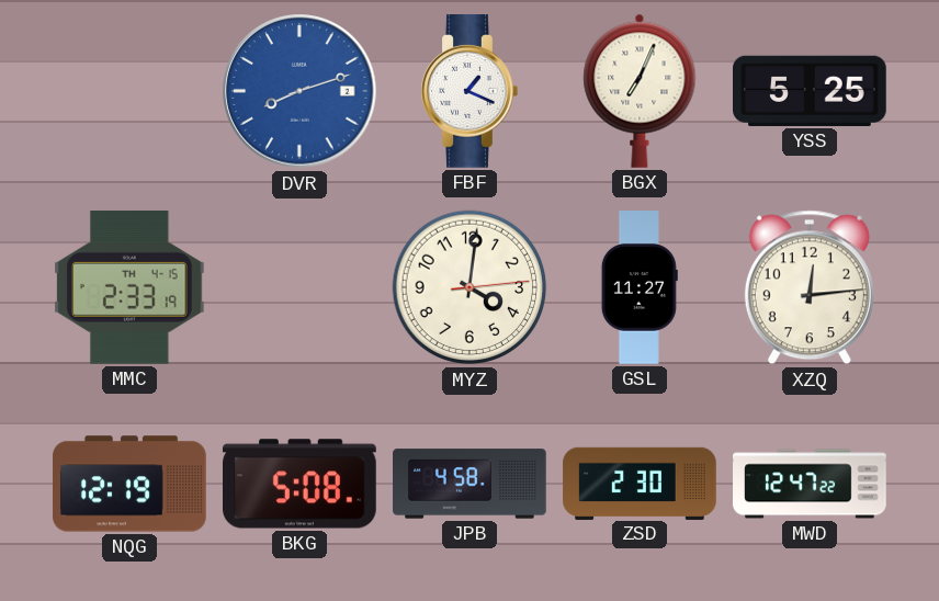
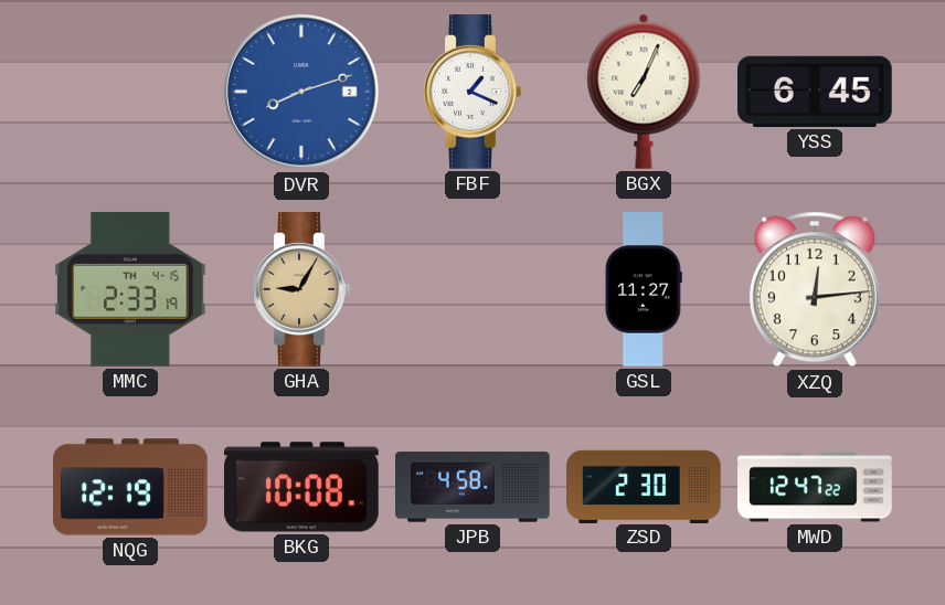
YSS: 5:25 -> 6:45 (816, 92)
GHA: none -> 9:05 (301, 290)
MYZ: 4:01 -> none (470, 287)
BKG: 5:08 -> 10:08 (302, 487)
